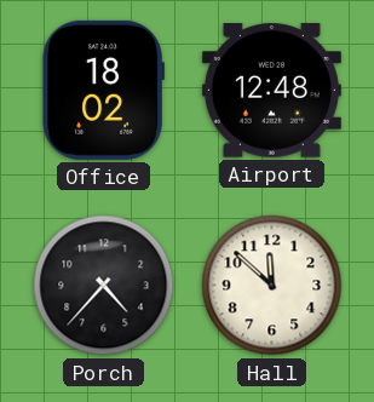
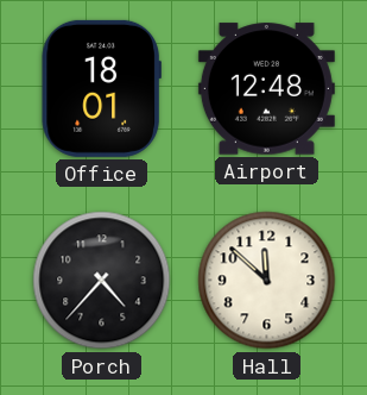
Office: 18:02 -> 18:01 (101, 88)
